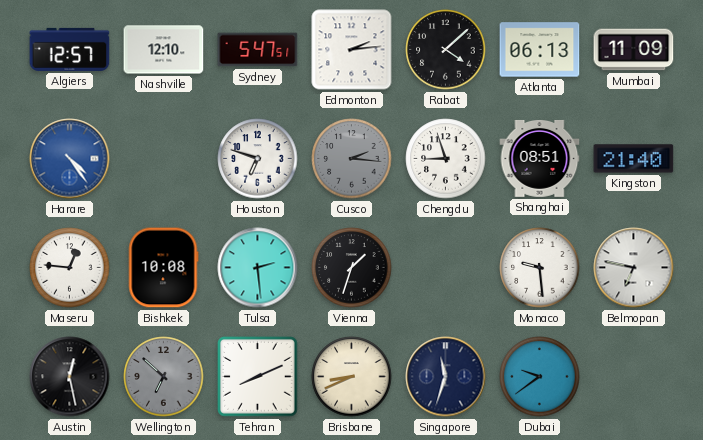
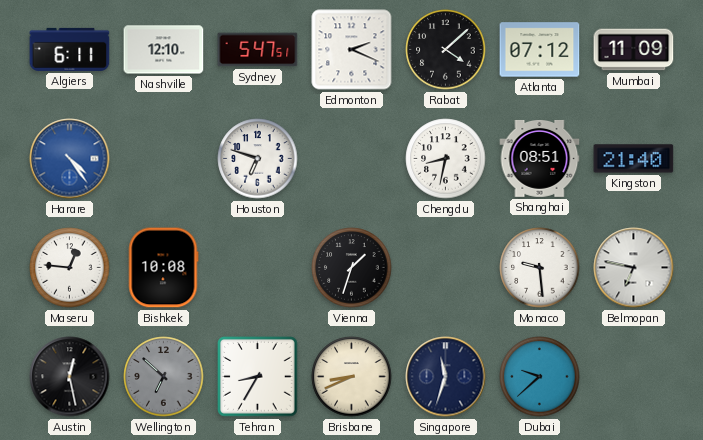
Algiers: 12:57 -> 6:11 (70, 49)
Edmonton: 2:14 -> 2:19 (352, 50)
Atlanta: 06:13 -> 07:12 (540, 50)
Cusco: 2:16 -> none (352, 159)
Chengdu: 8:57 -> 8:32 (446, 159)
Tulsa: 2:29 -> none (258, 268)
Tehran: 8:11 -> 8:35 (258, 377)
Dubai: 9:39 -> 9:38 (540, 377)
